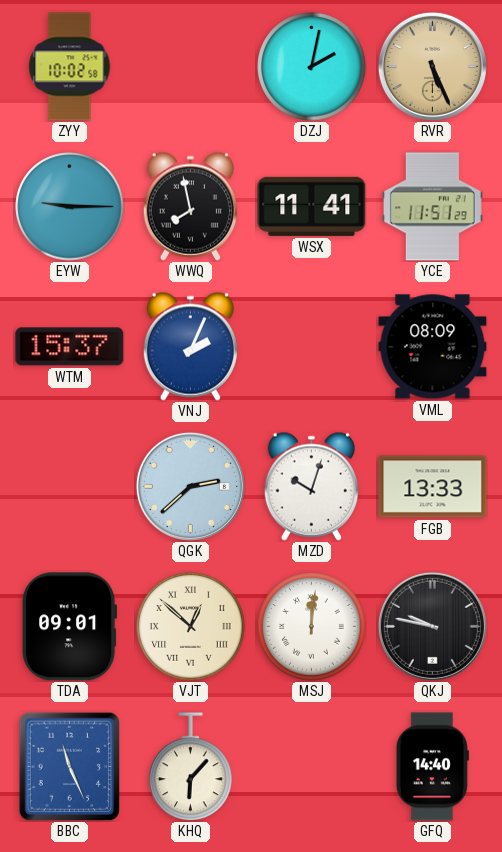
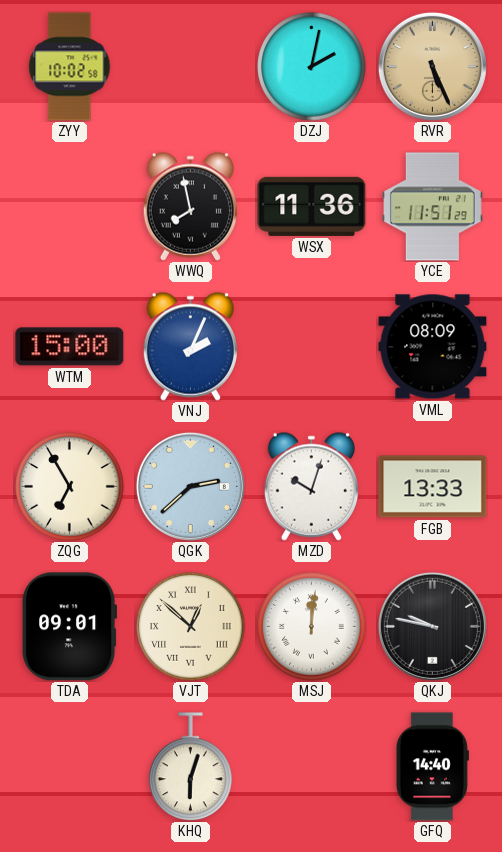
EYW: 9:15 -> none (70, 207)
WSX: 11:41 -> 11:36 (312, 206)
WTM: 15:37 -> 15:00 (70, 347)
ZQG: none -> 6:55 (70, 487)
BBC: 11:26 -> none (70, 766)
KHQ: 6:07 -> 6:03 (191, 767)
